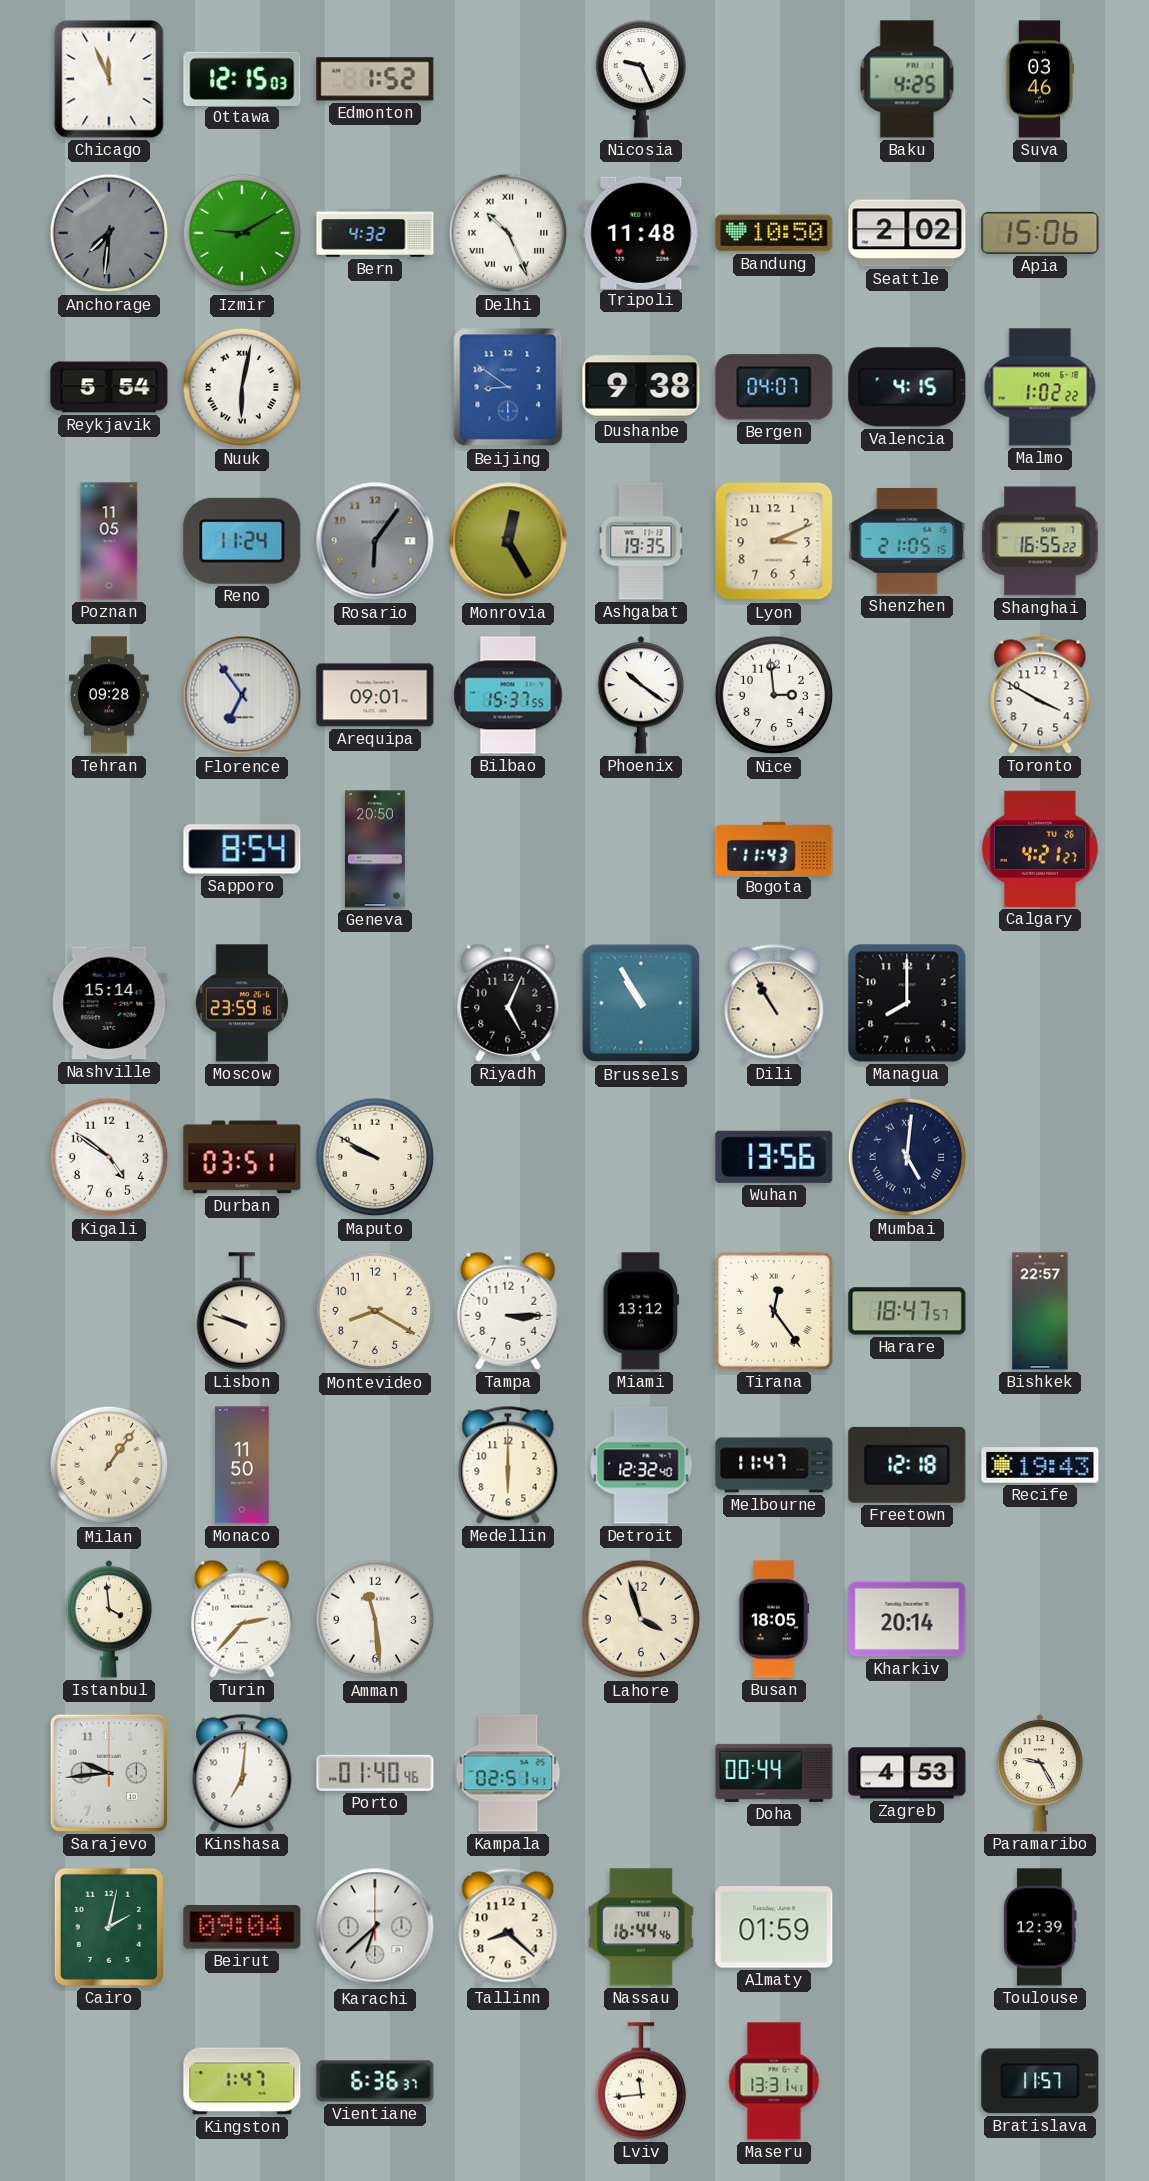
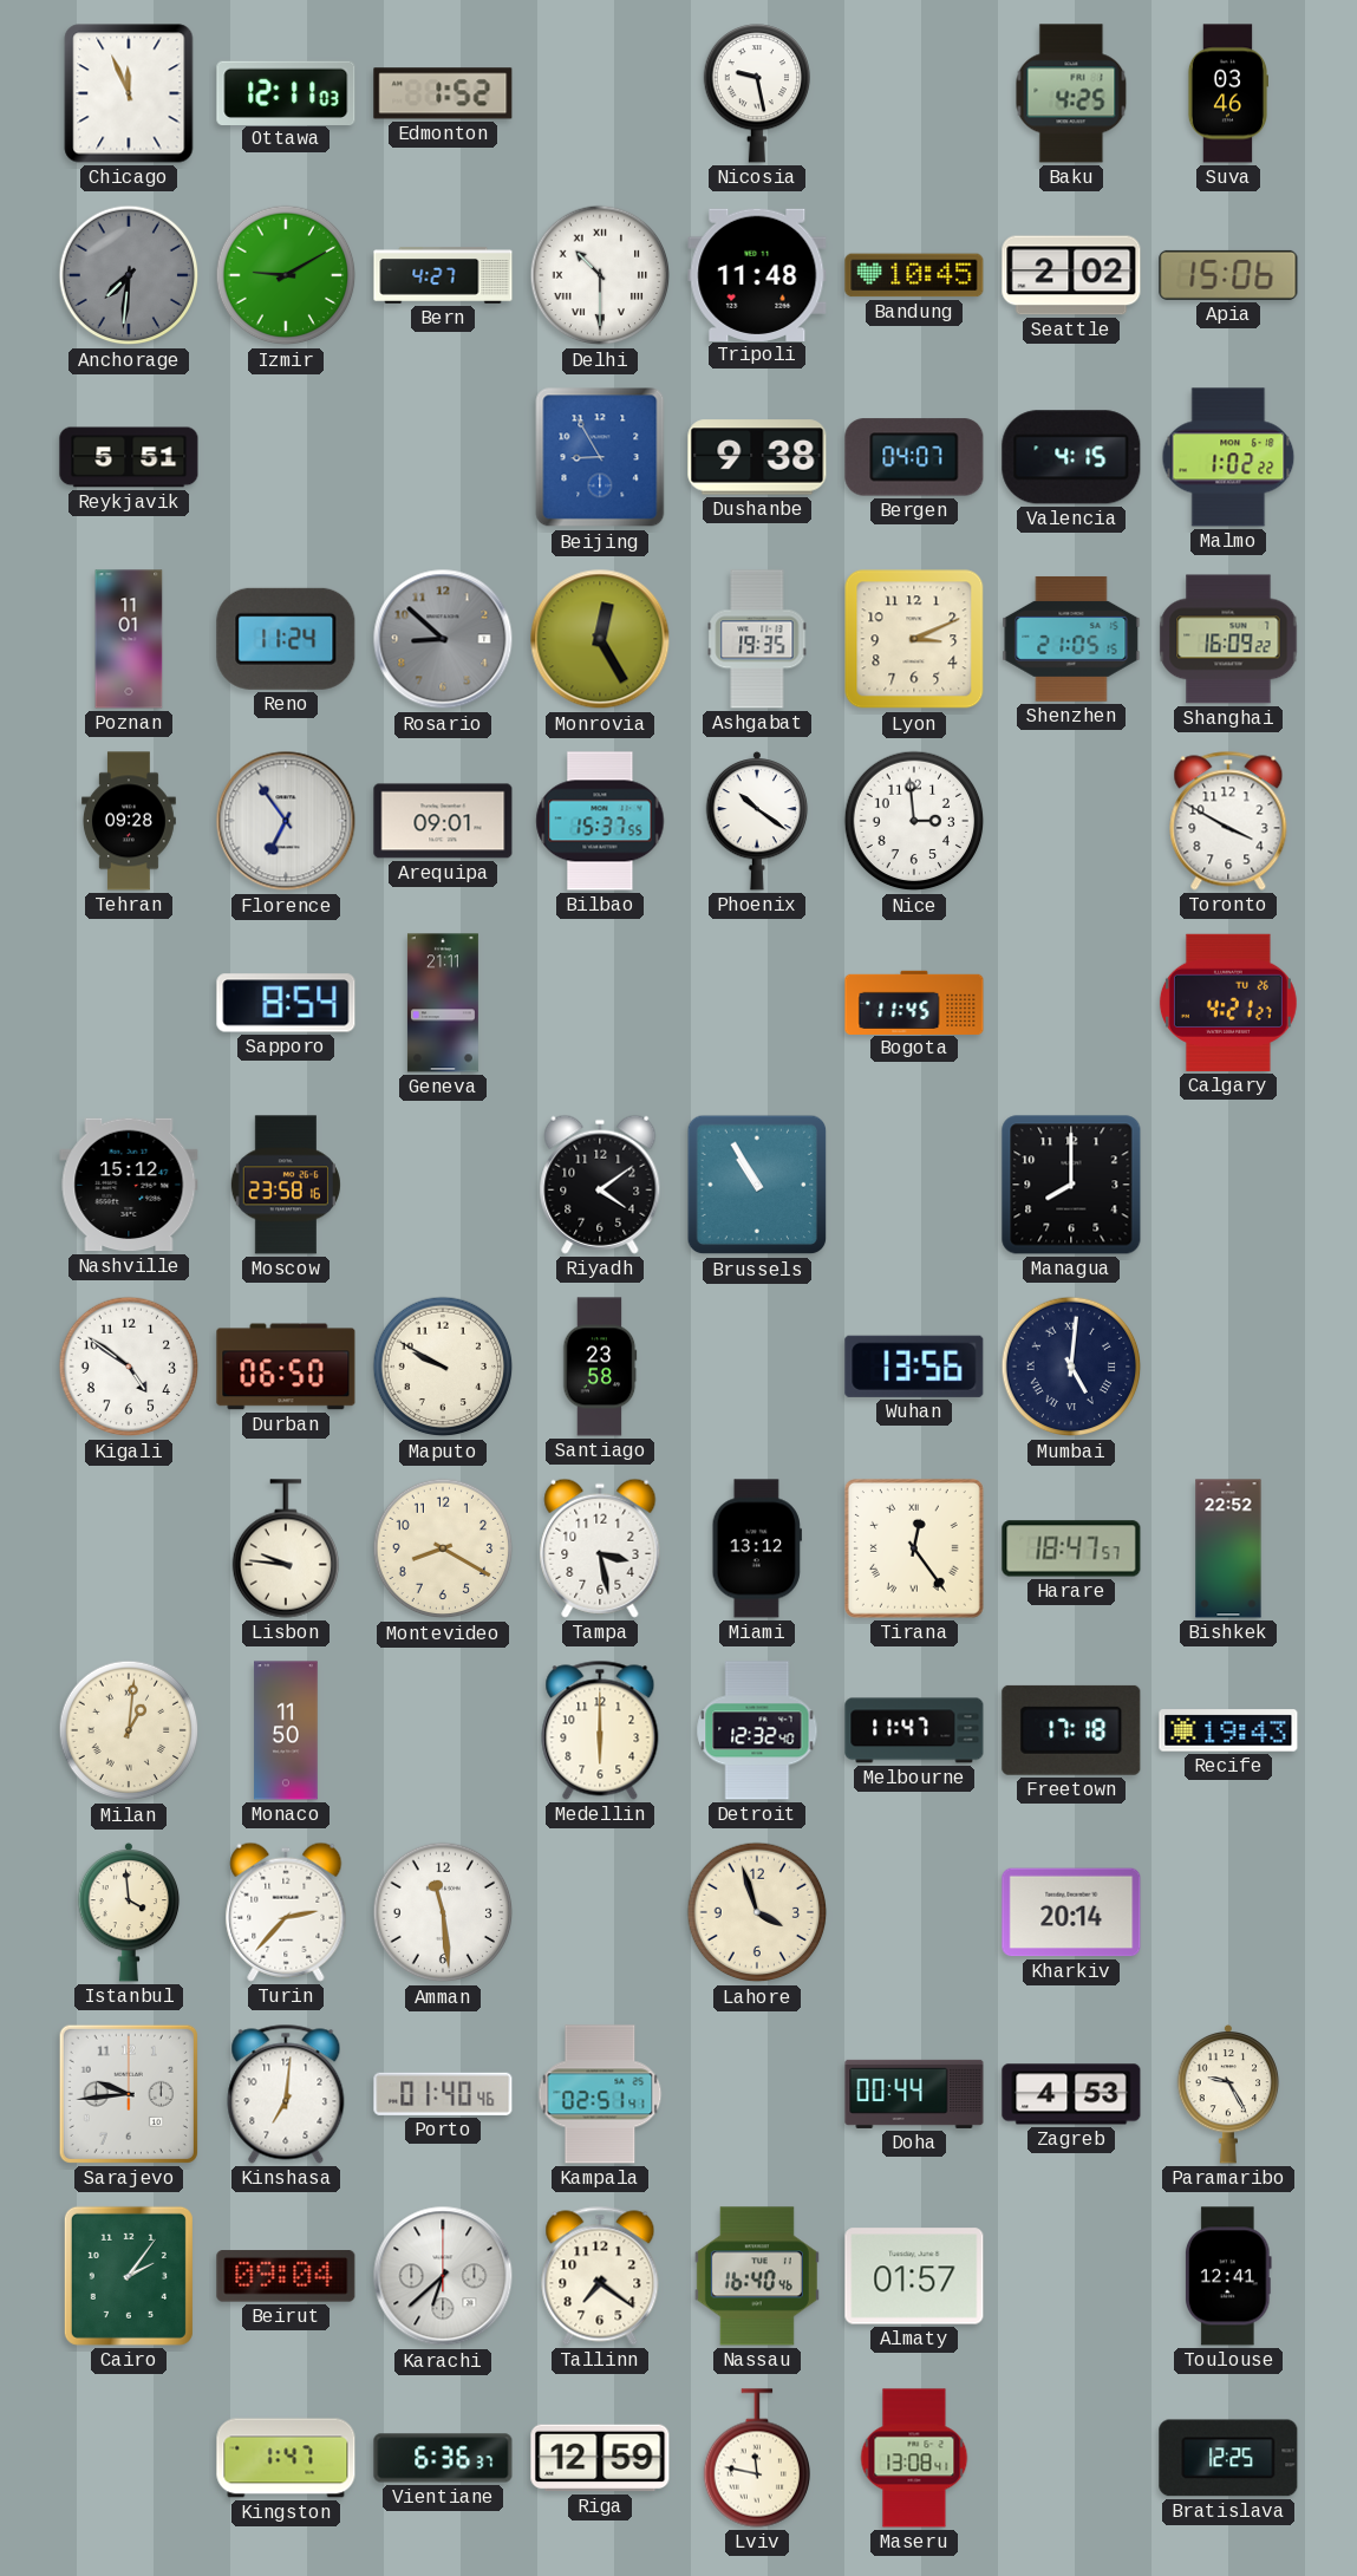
Ottawa: 12:15 -> 12:11 (286, 92)
Nicosia: 9:26 -> 9:28 (756, 93)
Bern: 4:32 -> 4:27 (443, 275)
Delhi: 10:26 -> 10:30 (600, 275)
Bandung: 10:50 -> 10:45 (914, 275)
Reykjavik: 5:54 -> 5:51 (129, 457)
Nuuk: 6:02 -> none (242, 387)
Beijing: 8:51 -> 8:55 (600, 457)
Poznan: 11:05 -> 11:01 (129, 639)
Rosario: 6:06 -> 8:52 (443, 639)
Shanghai: 16:55 -> 16:09 (1228, 639)
Geneva: 20:50 -> 21:11 (443, 1003)
Bogota: 11:43 -> 11:45 (914, 1002)
Nashville: 15:14 -> 15:12 (129, 1185)
Moscow: 23:59 -> 23:58 (286, 1185)
Riyadh: 5:04 -> 4:09 (600, 1185)
Dili: 10:55 -> none (774, 1003)
Durban: 03:51 -> 06:50 (286, 1367)
Santiago: none -> 23:58 (600, 1367)
Lisbon: 9:48 -> 9:46 (285, 1548)
Tampa: 3:15 -> 3:28 (600, 1548)
Bishkek: 22:57 -> 22:52 (1228, 1548)
Milan: 1:06 -> 1:01 (129, 1730)
Freetown: 12:18 -> 17:18 (1071, 1730)
Busan: 18:05 -> none (774, 1619)
Cairo: 2:02 -> 2:06 (129, 2276)
Tallinn: 8:22 -> 7:21 (600, 2276)
Nassau: 16:44 -> 16:40 (757, 2276)
Almaty: 01:59 -> 01:57 (914, 2276)
Toulouse: 12:39 -> 12:41 (1229, 2276)
Riga: none -> 12:59 (600, 2458)
Lviv: 11:44 -> 11:47 (756, 2458)
Maseru: 13:31 -> 13:08 (914, 2458)
Bratislava: 11:57 -> 12:25 (1228, 2458)
